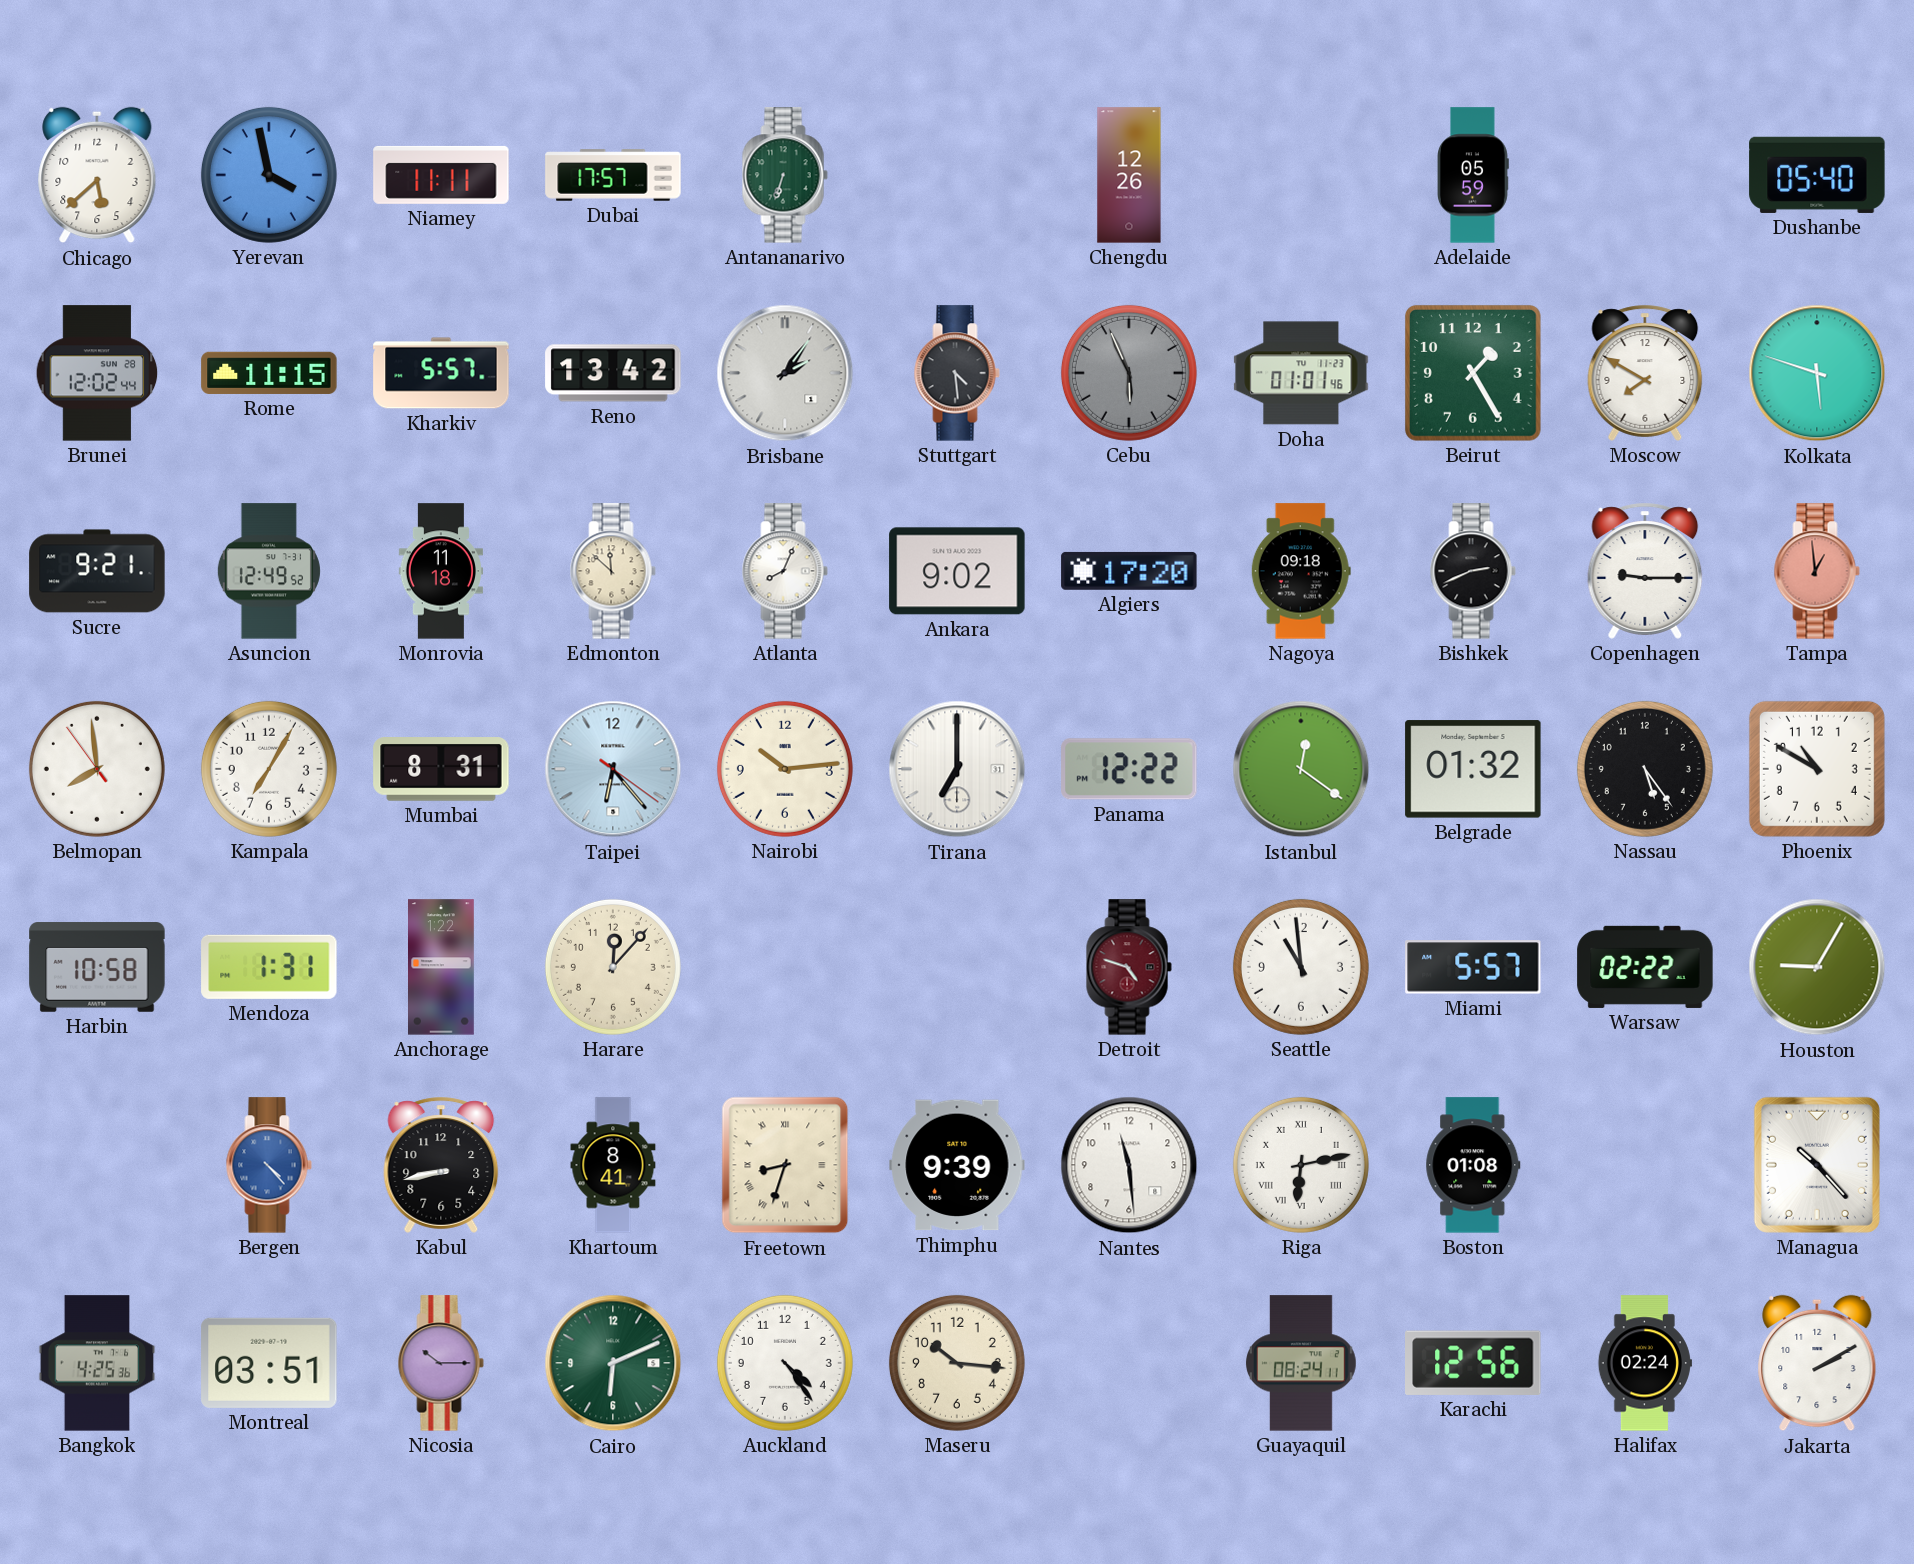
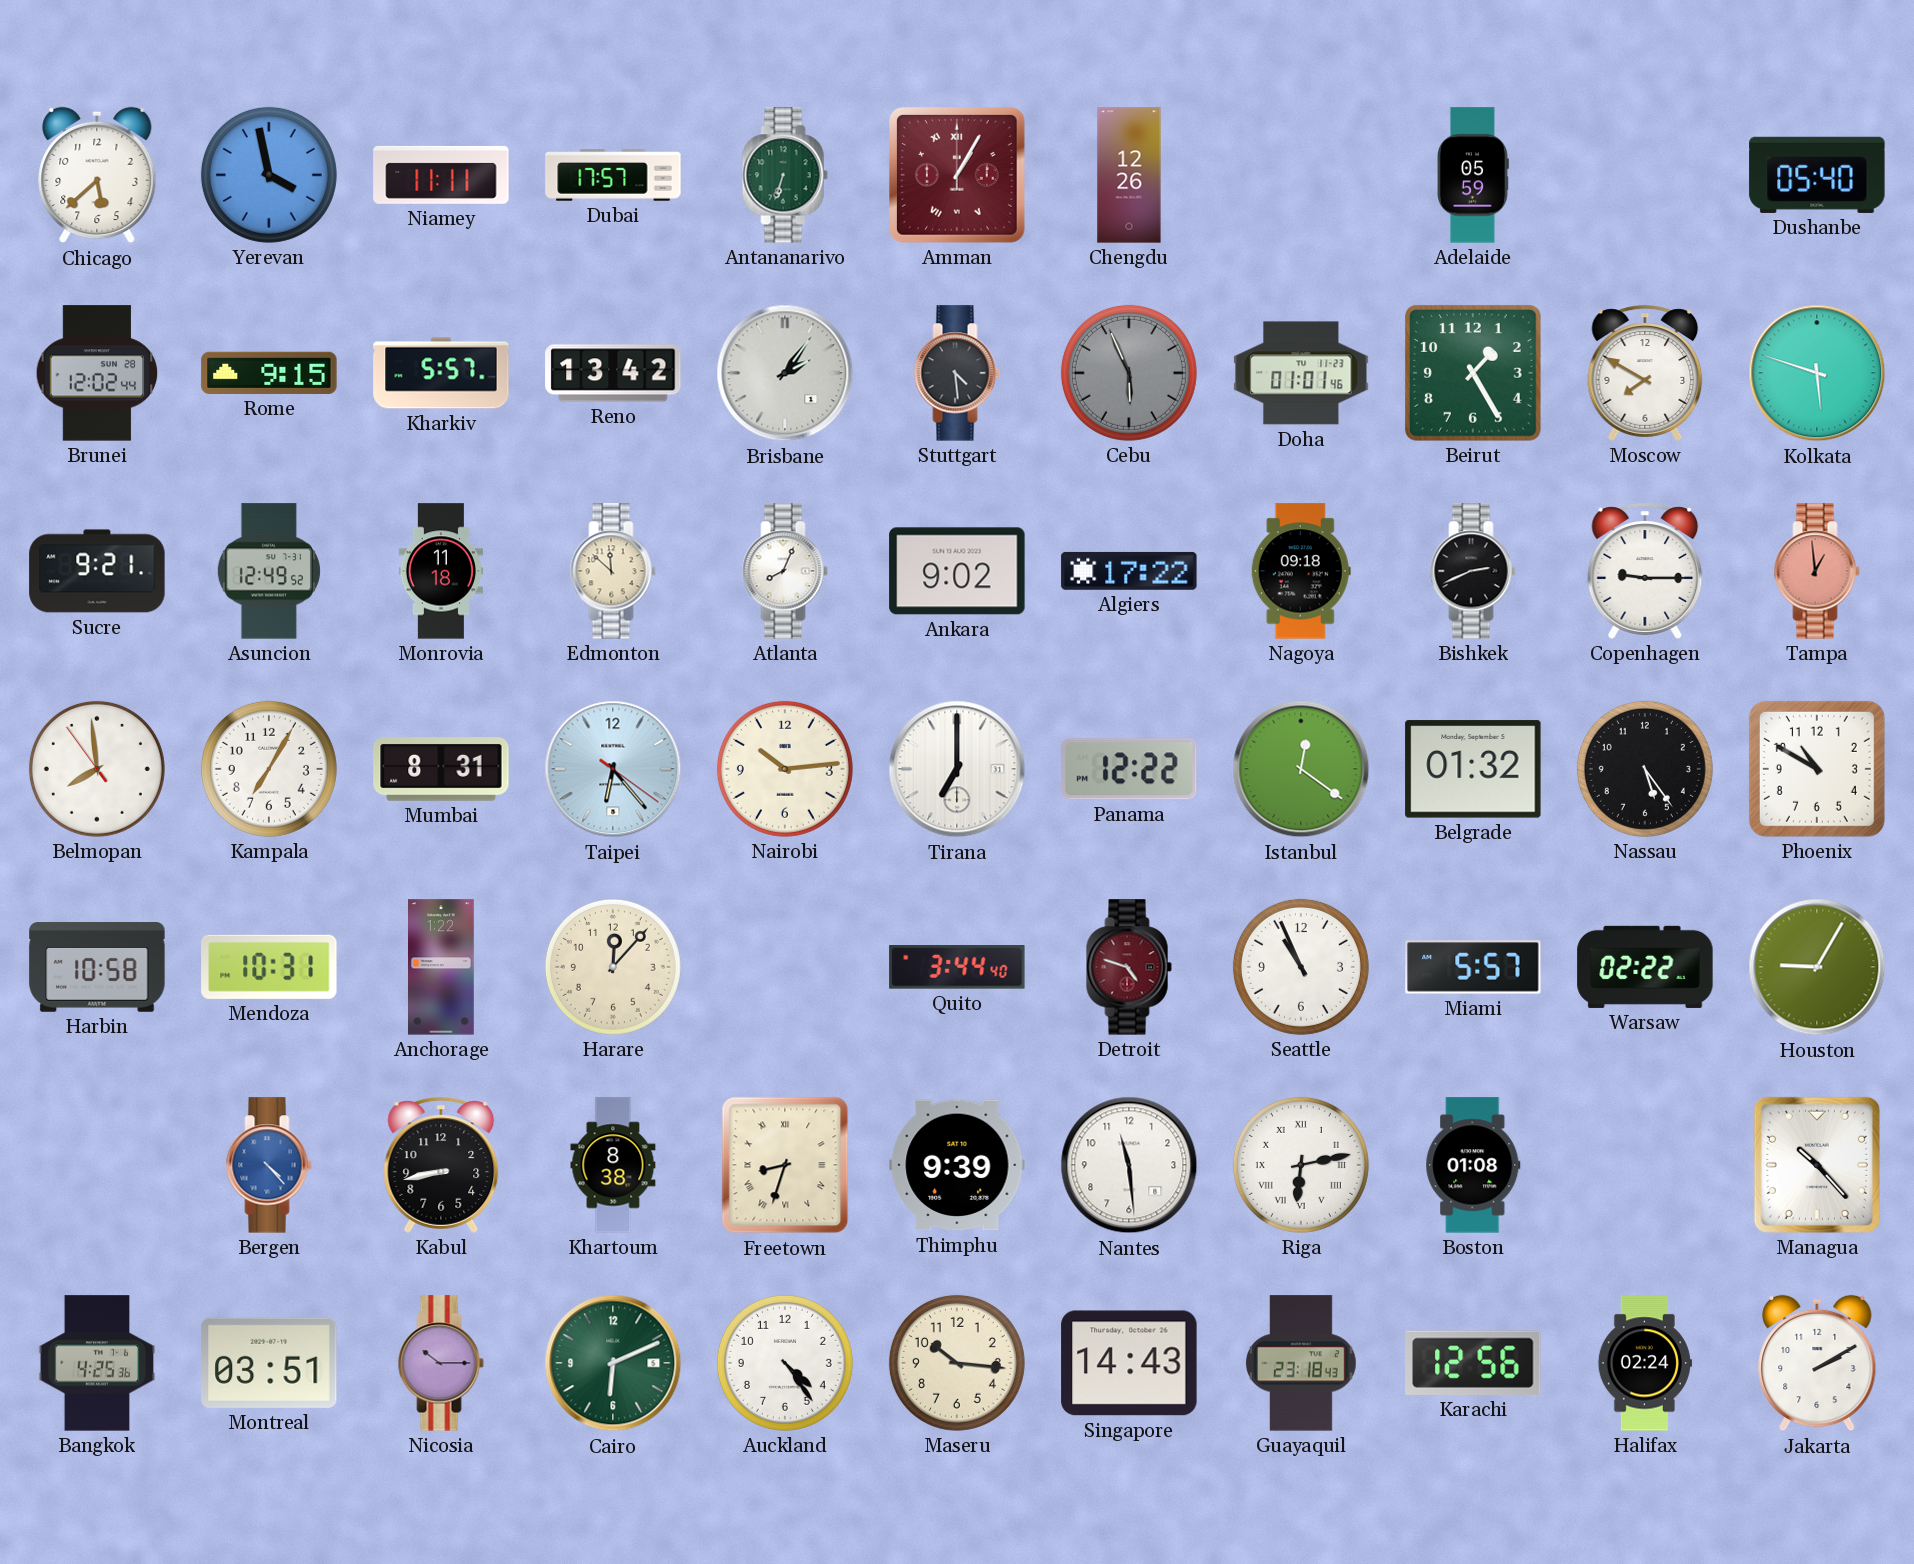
Amman: none -> 1:05 (958, 176)
Rome: 11:15 -> 9:15 (269, 373)
Algiers: 17:20 -> 17:22 (1129, 571)
Mendoza: 1:31 -> 10:31 (269, 967)
Quito: none -> 3:44 (957, 967)
Seattle: 10:59 -> 10:56 (1301, 967)
Khartoum: 8:41 -> 8:38 (613, 1165)
Singapore: none -> 14:43 (1129, 1363)
Guayaquil: 08:24 -> 23:18 (1302, 1363)
